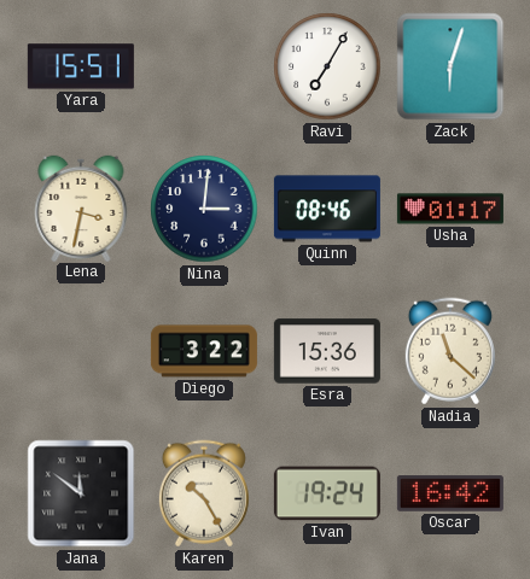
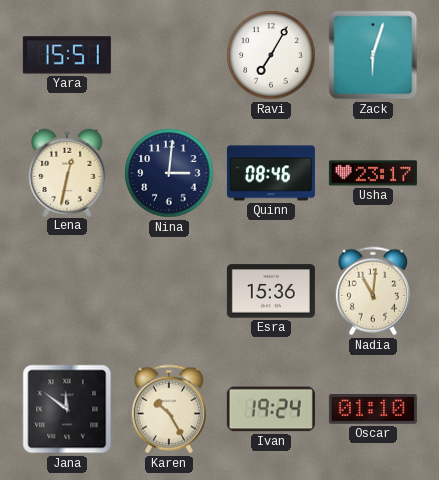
Lena: 3:32 -> 12:32 (67, 172)
Usha: 01:17 -> 23:17 (373, 173)
Diego: 3:22 -> none (204, 351)
Nadia: 11:22 -> 11:01 (373, 291)
Oscar: 16:42 -> 01:10 (373, 410)
